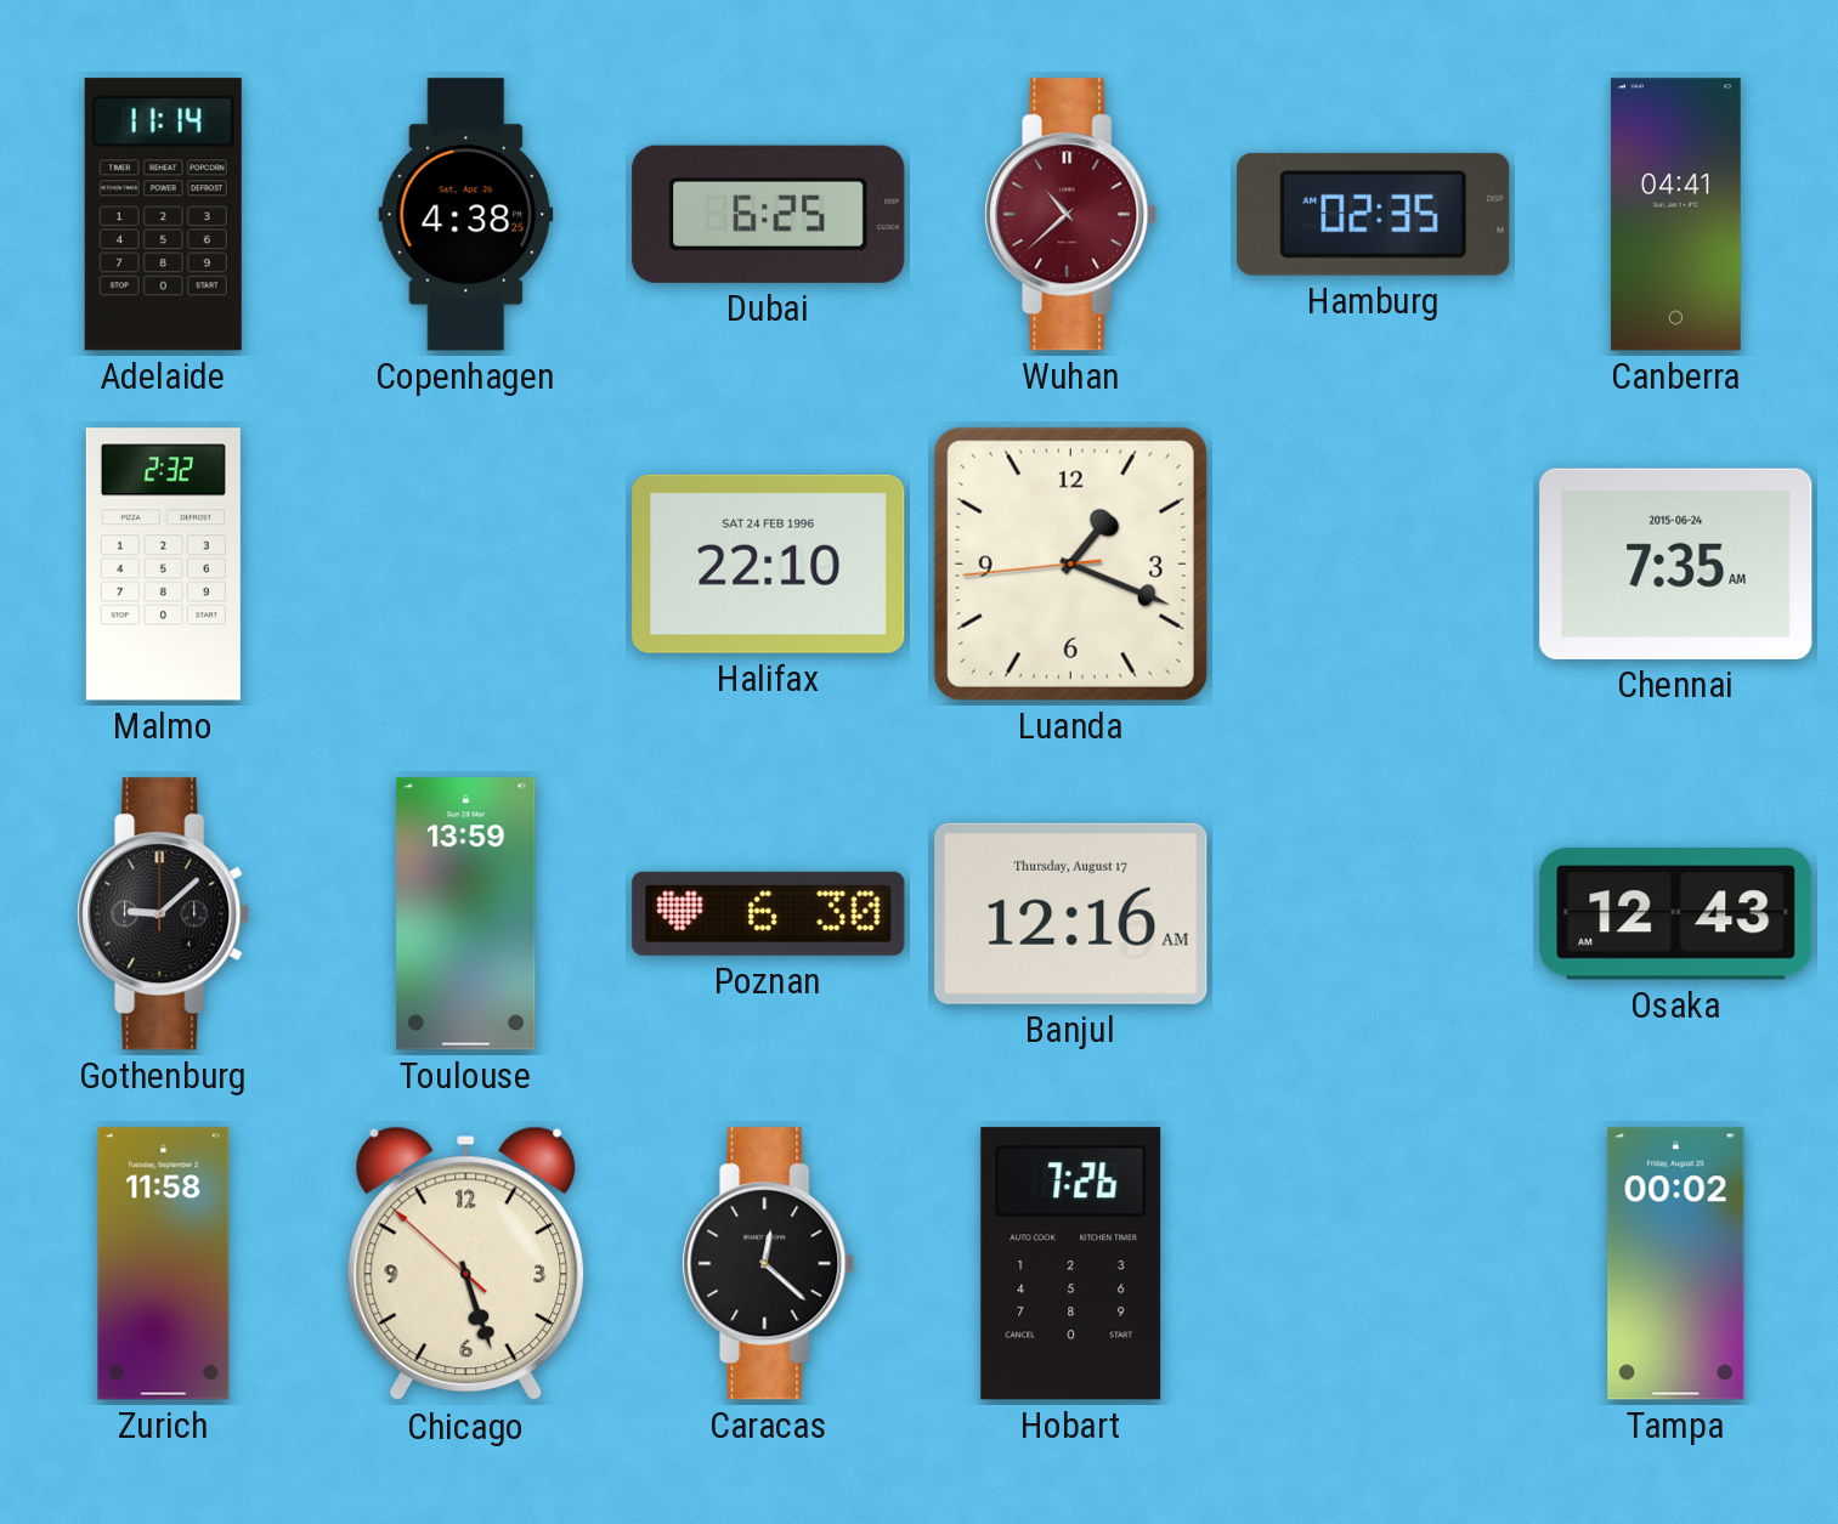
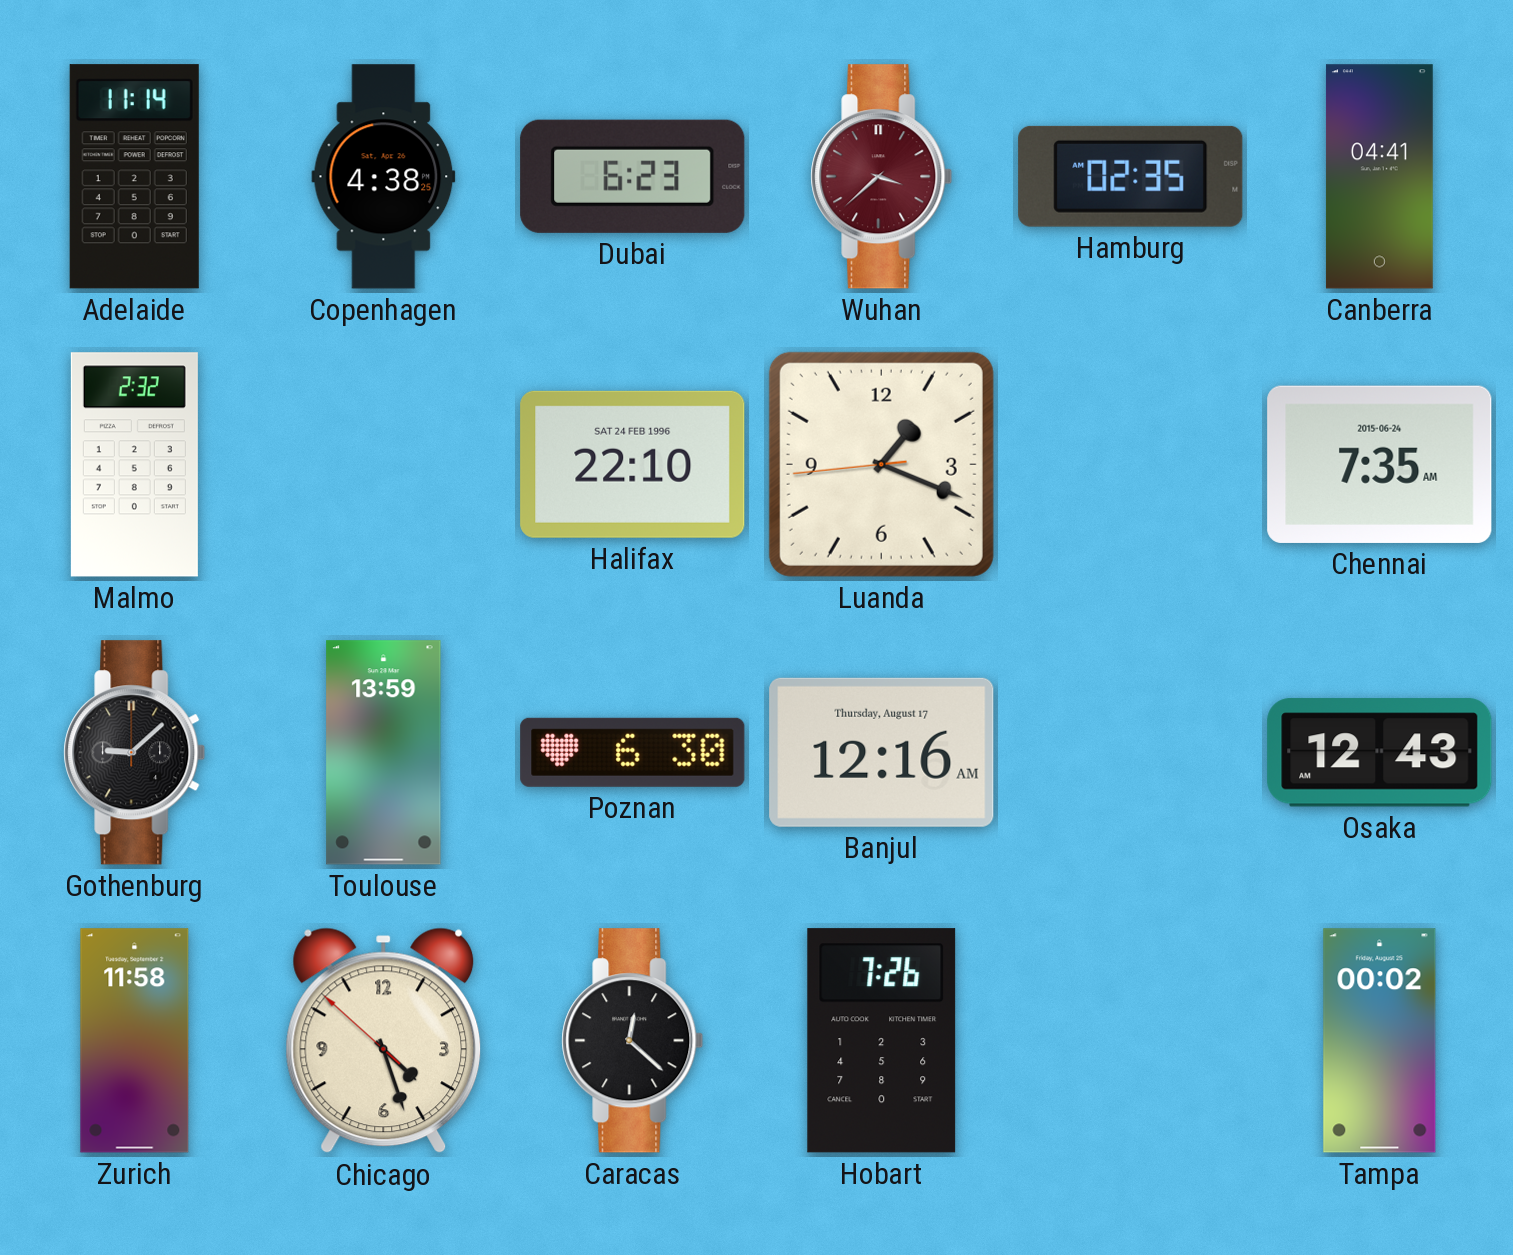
Dubai: 6:25 -> 6:23 (633, 176)
Wuhan: 10:38 -> 3:38 (882, 177)
Chicago: 5:26 -> 4:26 (384, 1041)
